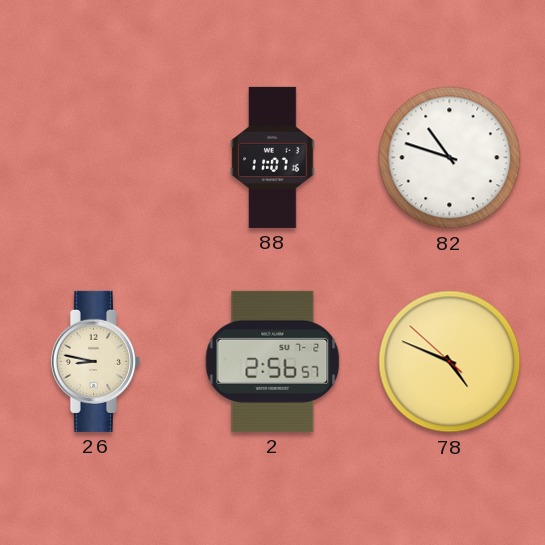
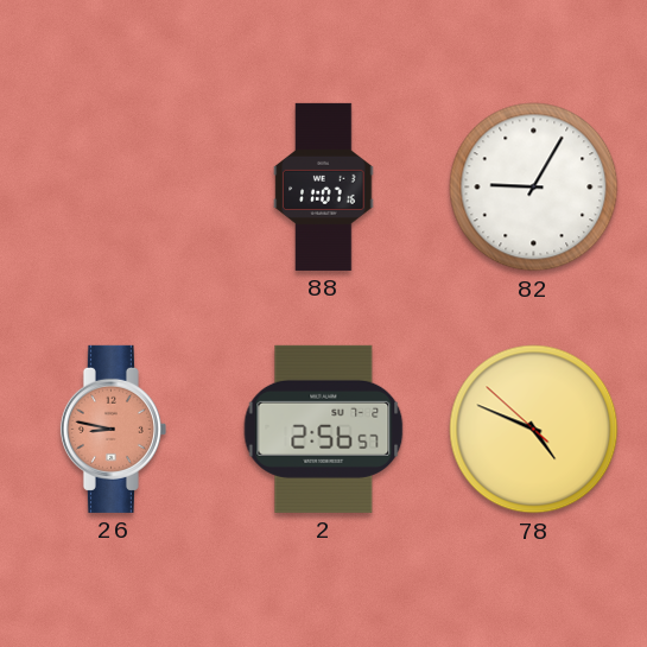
82: 10:48 -> 9:05 (534, 188)
26 dial: cream -> salmon (113, 429)
